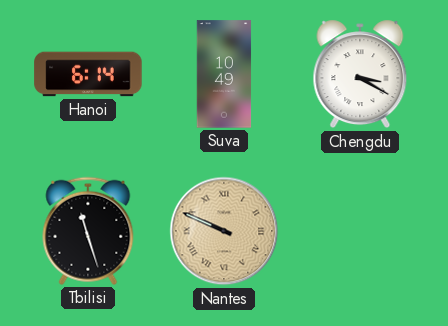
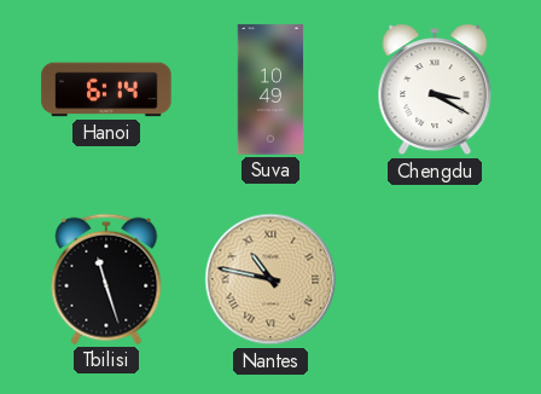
Nantes: 9:49 -> 10:47 (270, 279)
